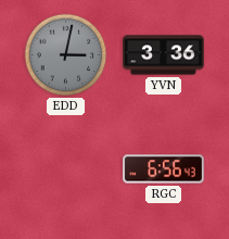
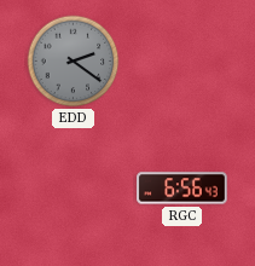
EDD: 3:02 -> 2:21 (74, 62)
YVN: 3:36 -> none (164, 55)
